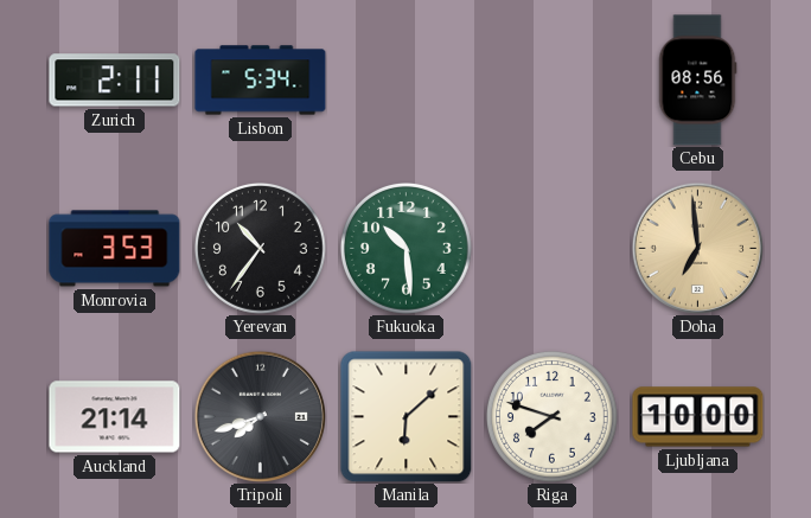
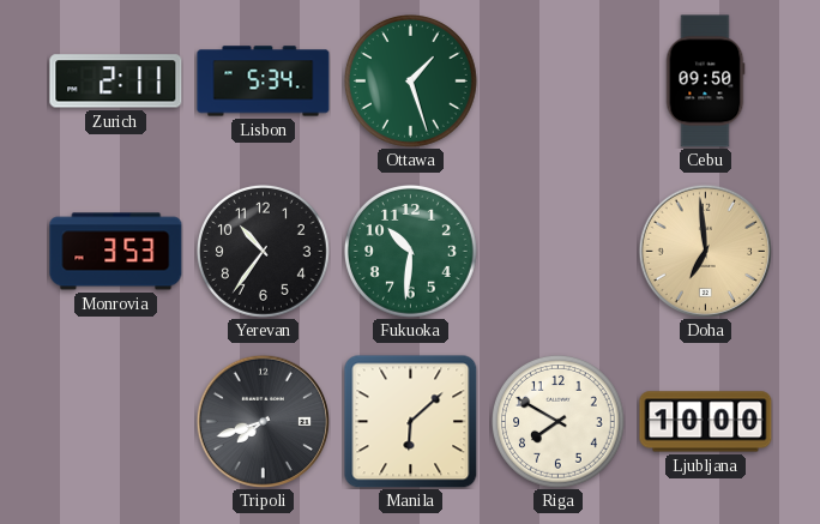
Ottawa: none -> 1:27 (411, 82)
Cebu: 08:56 -> 09:50 (705, 82)
Fukuoka: 10:29 -> 10:31 (411, 252)
Auckland: 21:14 -> none (115, 417)
Riga: 7:48 -> 7:50 (559, 422)
